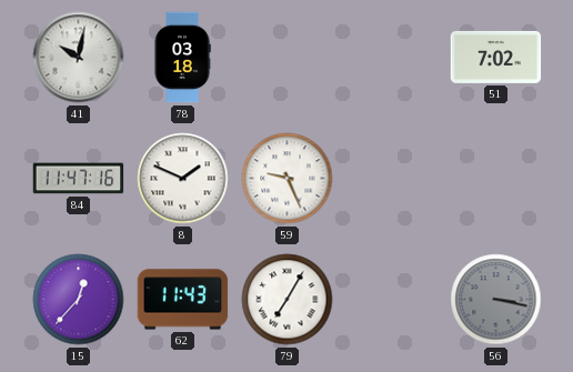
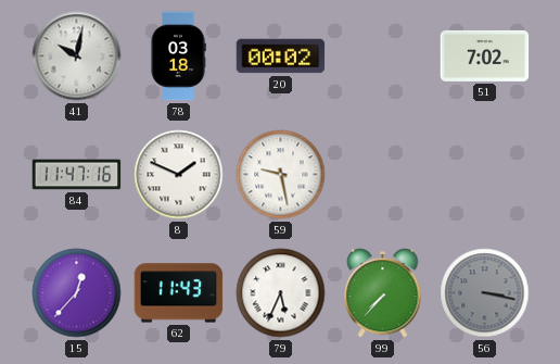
20: none -> 00:02 (281, 57)
59: 9:26 -> 9:28 (281, 175)
79: 7:05 -> 5:34 (281, 293)
99: none -> 7:37 (383, 293)
